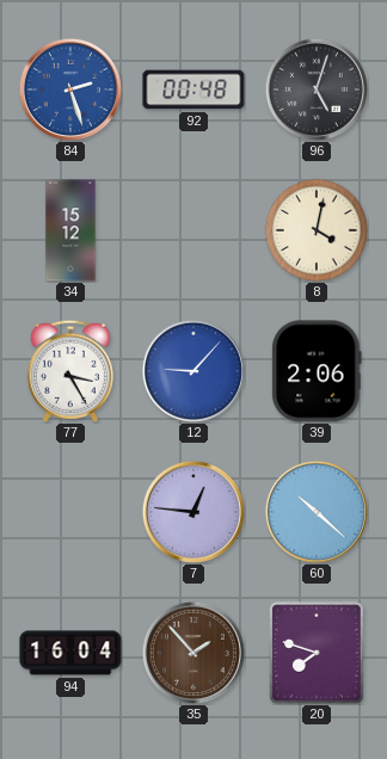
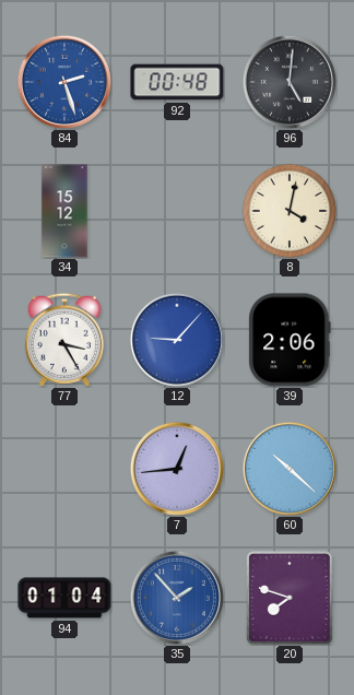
96: 5:03 -> 5:01 (290, 82)
7: 12:46 -> 12:44 (177, 469)
94: 16:04 -> 01:04 (64, 598)
35 dial: brown -> blue (177, 598)
